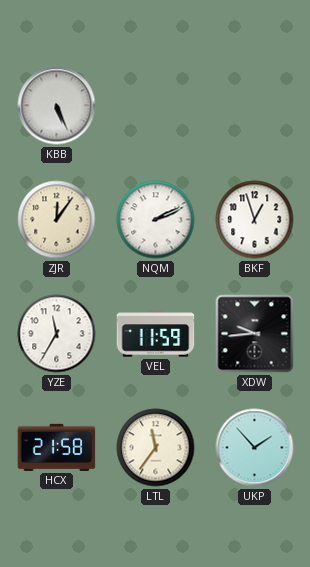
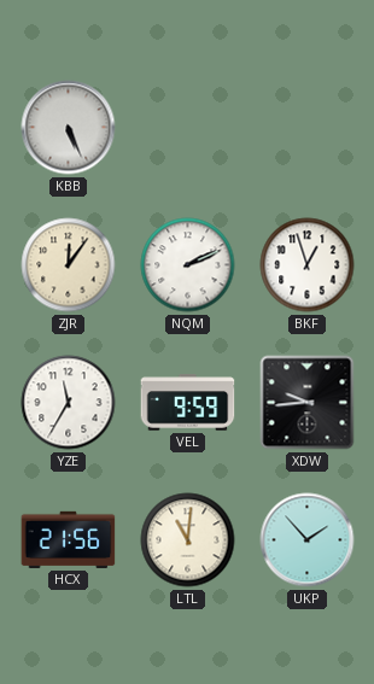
VEL: 11:59 -> 9:59 (188, 403)
HCX: 21:58 -> 21:56 (69, 539)
LTL: 11:36 -> 11:01 (188, 540)
